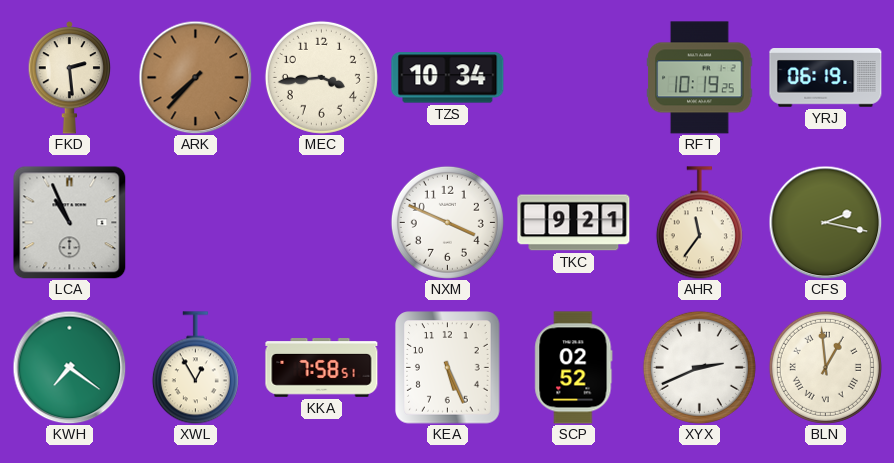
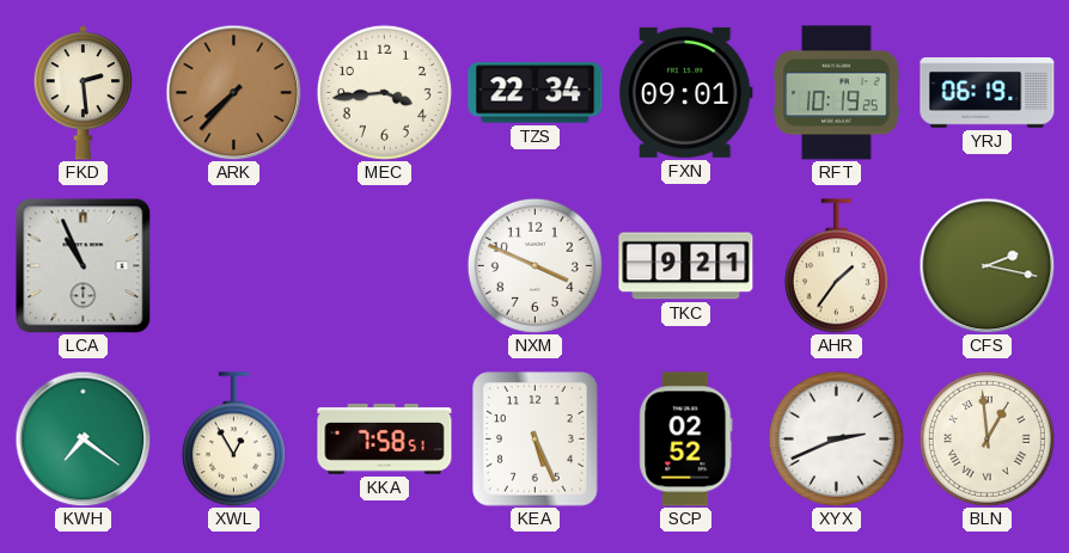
TZS: 10:34 -> 22:34 (536, 93)
FXN: none -> 09:01 (685, 92)
AHR: 11:36 -> 1:36 (836, 266)
